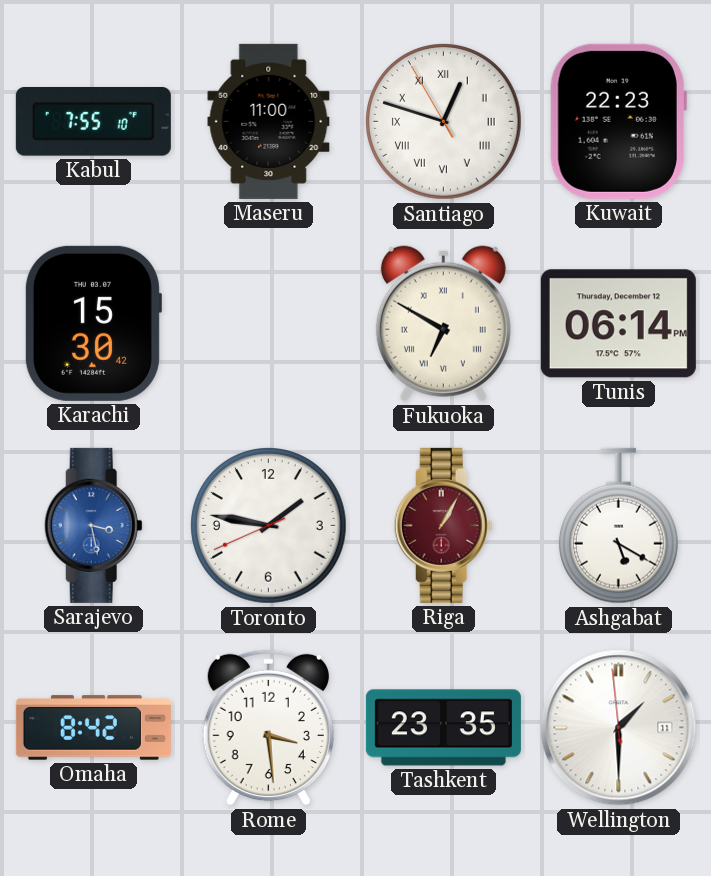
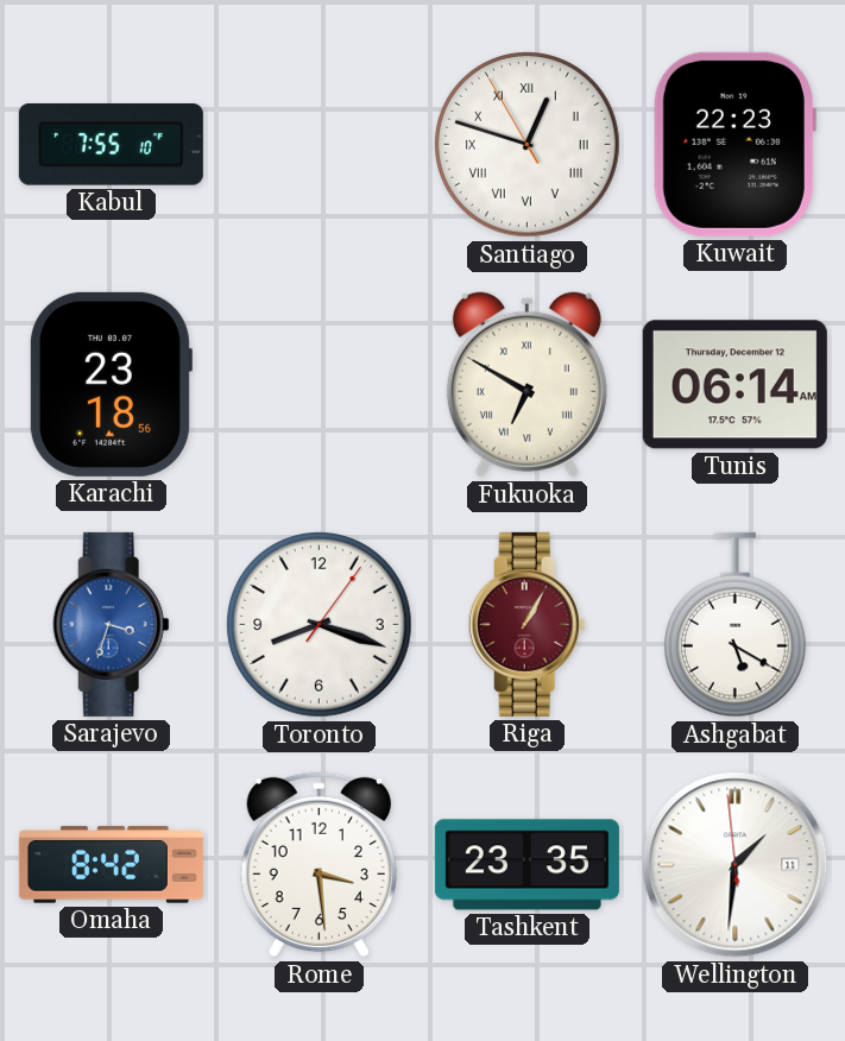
Maseru: 11:00 -> none (269, 121)
Karachi: 15:30 -> 23:18 (111, 384)
Tunis: 06:14 PM -> 06:14 AM (734, 385)
Sarajevo: 3:28 -> 3:33 (111, 624)
Toronto: 1:46 -> 8:18 (320, 625)
Wellington: 1:29 -> 1:30 (736, 865)
